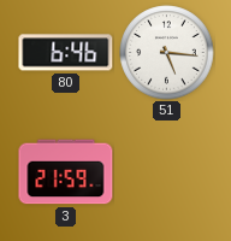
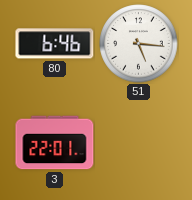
3: 21:59 -> 22:01 (55, 143)
